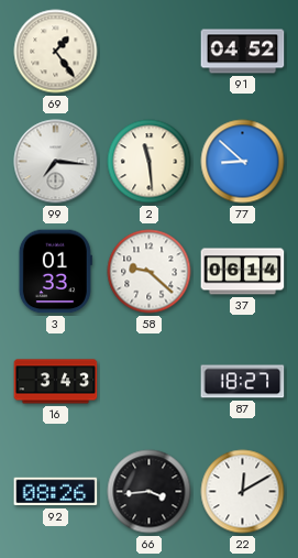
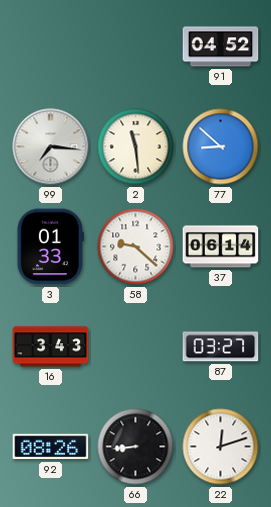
69: 1:24 -> none (56, 52)
87: 18:27 -> 03:27 (221, 347)
66: 3:44 -> 8:44 (136, 447)
22: 12:10 -> 12:12 (221, 447)
